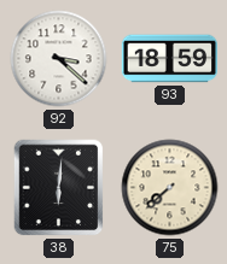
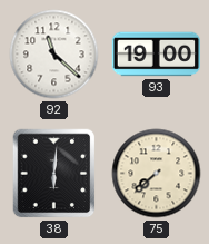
92: 3:22 -> 11:22 (54, 55)
93: 18:59 -> 19:00 (156, 55)
